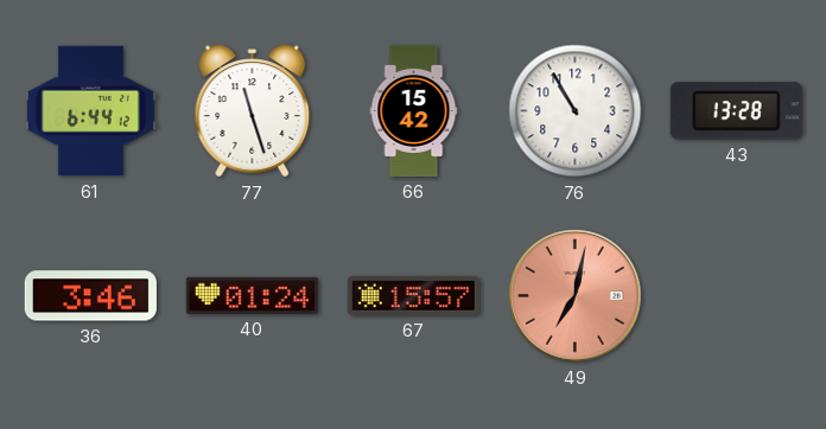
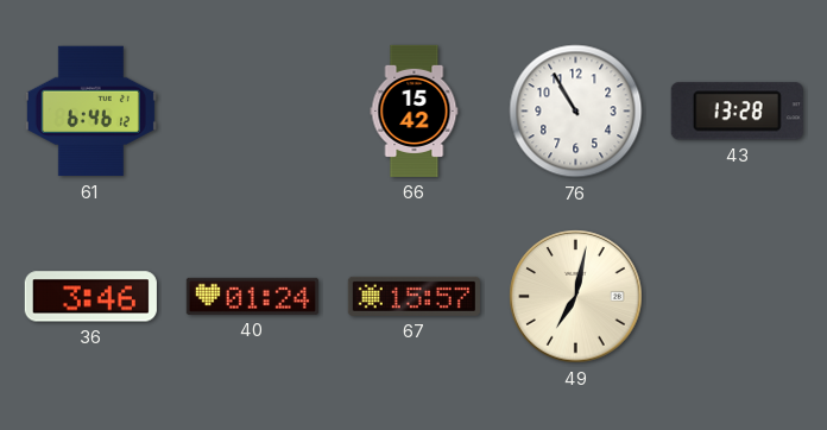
61: 6:44 -> 6:46 (90, 112)
77: 11:27 -> none (253, 111)
49 dial: salmon -> cream (576, 297)
